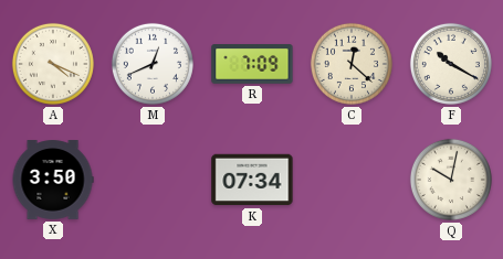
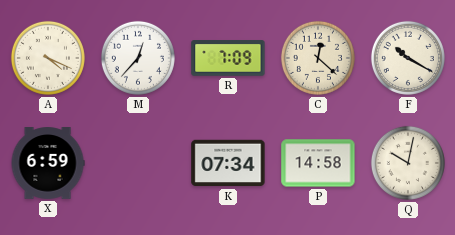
M: 12:41 -> 12:37 (138, 58)
X: 3:50 -> 6:59 (48, 163)
P: none -> 14:58 (318, 163)
